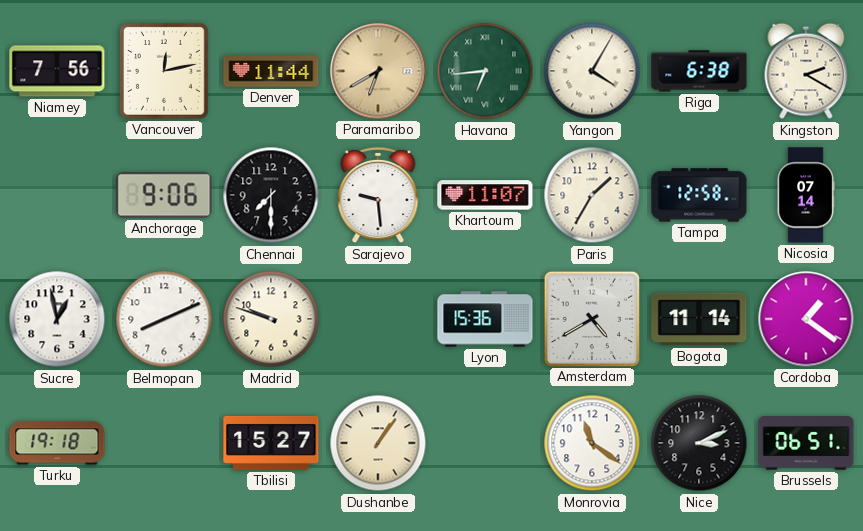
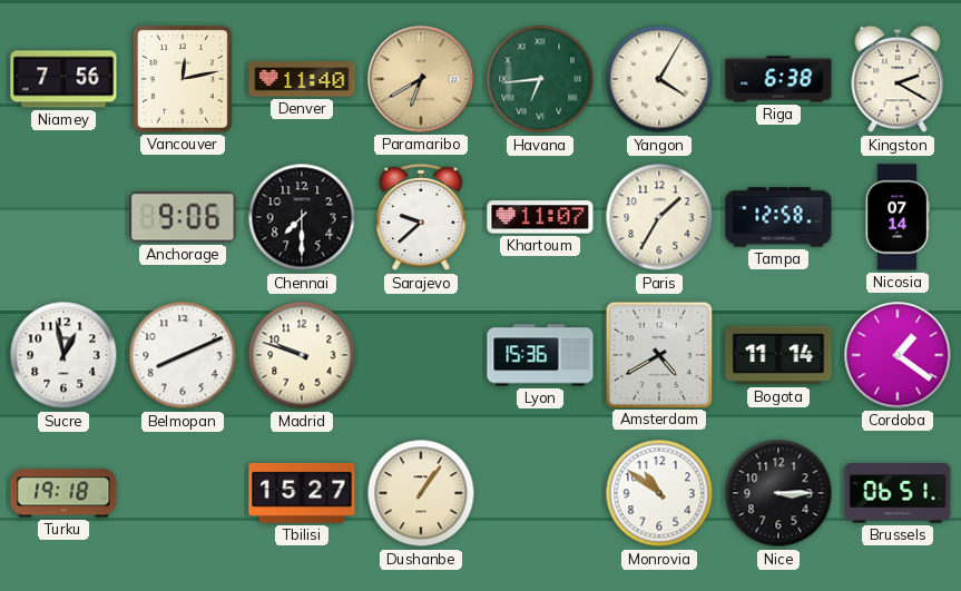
Denver: 11:44 -> 11:40 (302, 79)
Sarajevo: 9:29 -> 9:38 (421, 217)
Monrovia: 11:21 -> 10:51 (659, 493)
Nice: 3:11 -> 3:15 (778, 493)
